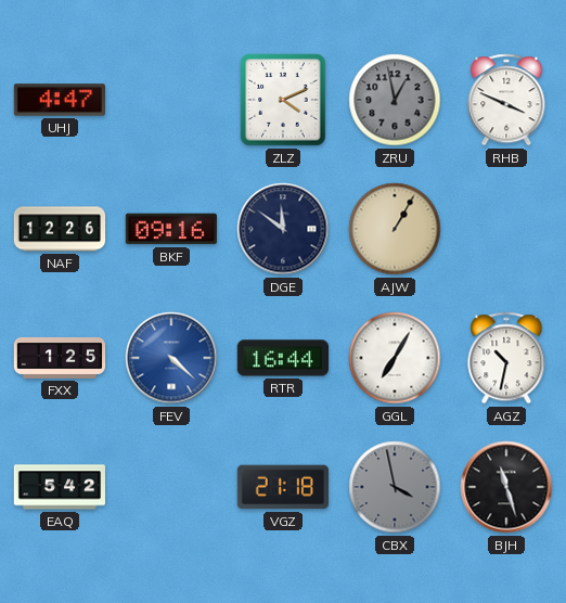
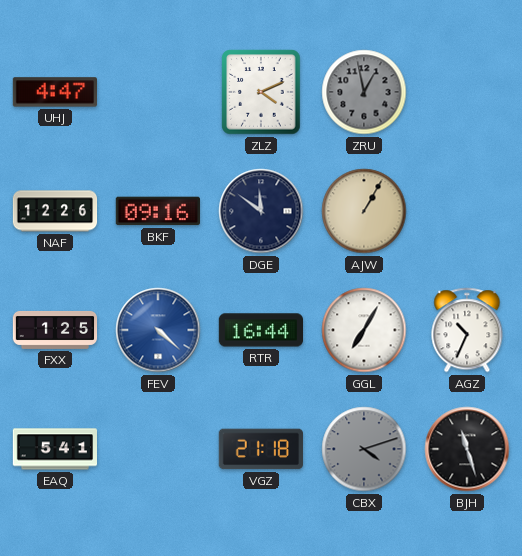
RHB: 3:49 -> none (506, 100)
AGZ: 10:32 -> 10:34 (467, 330)
EAQ: 5:42 -> 5:41 (54, 449)
CBX: 3:58 -> 4:12 (364, 449)
